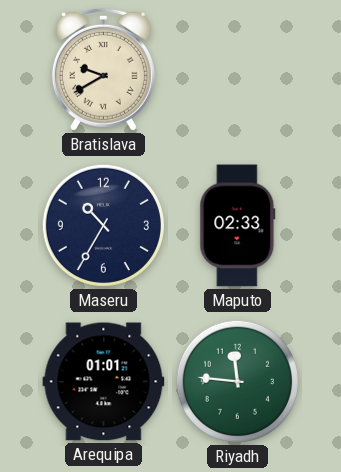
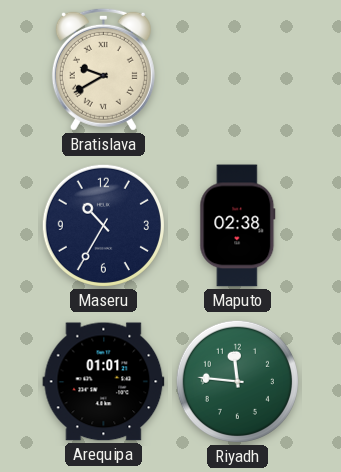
Maputo: 02:33 -> 02:38 (238, 226)
